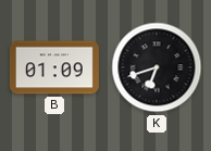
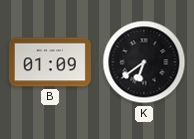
K: 6:42 -> 6:39 (144, 62)
